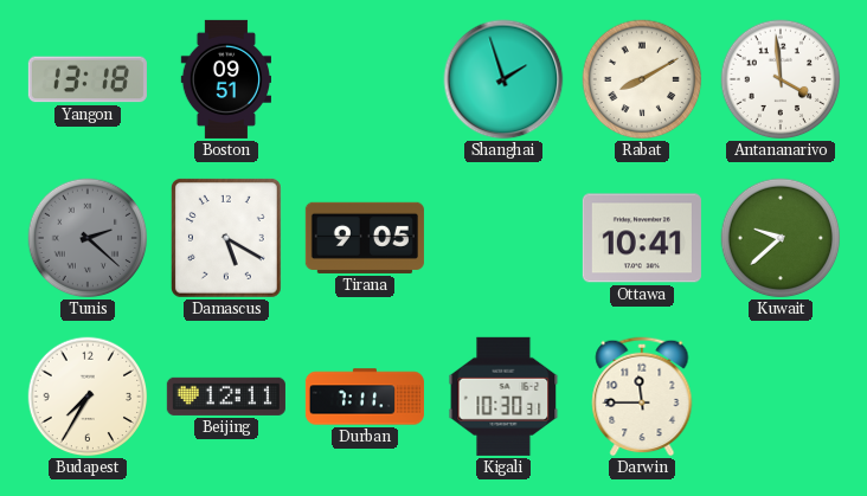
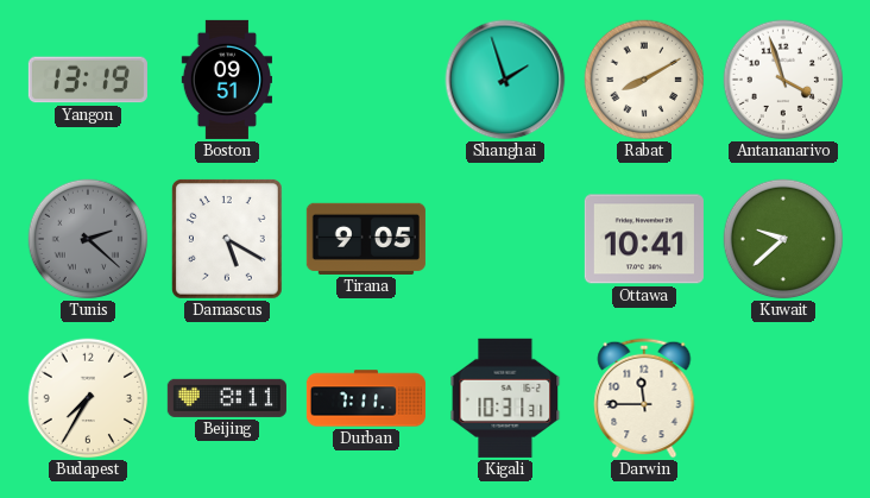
Yangon: 13:18 -> 13:19 (88, 80)
Antananarivo: 3:59 -> 3:57 (783, 80)
Beijing: 12:11 -> 8:11 (227, 398)
Kigali: 10:30 -> 10:31 (505, 398)
